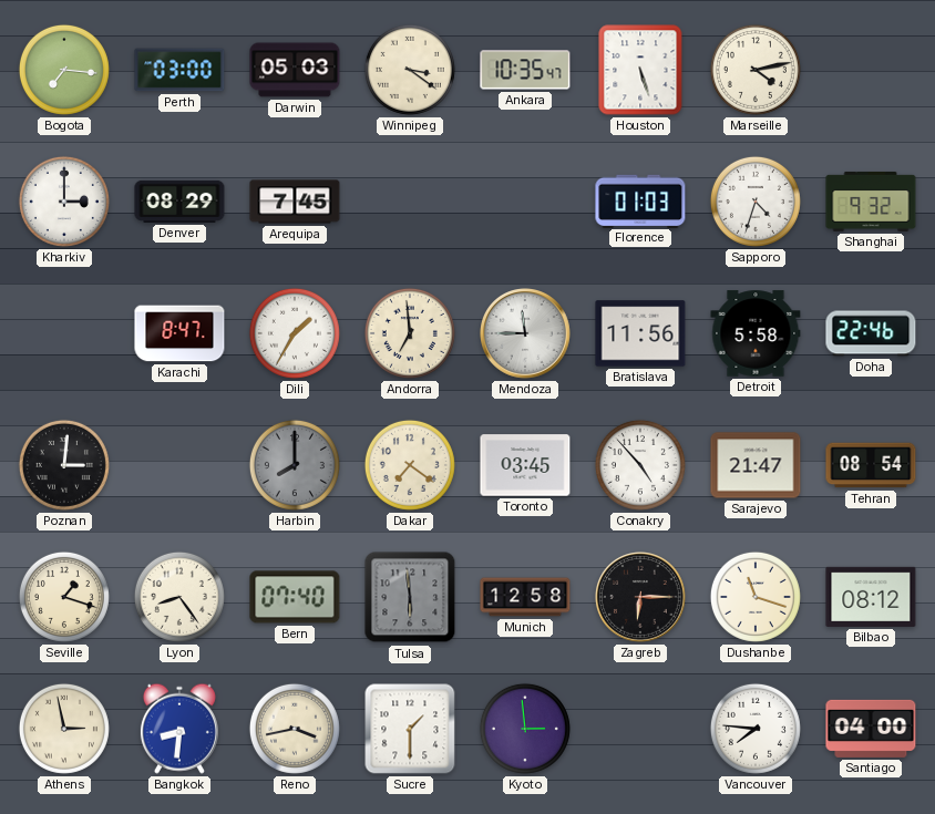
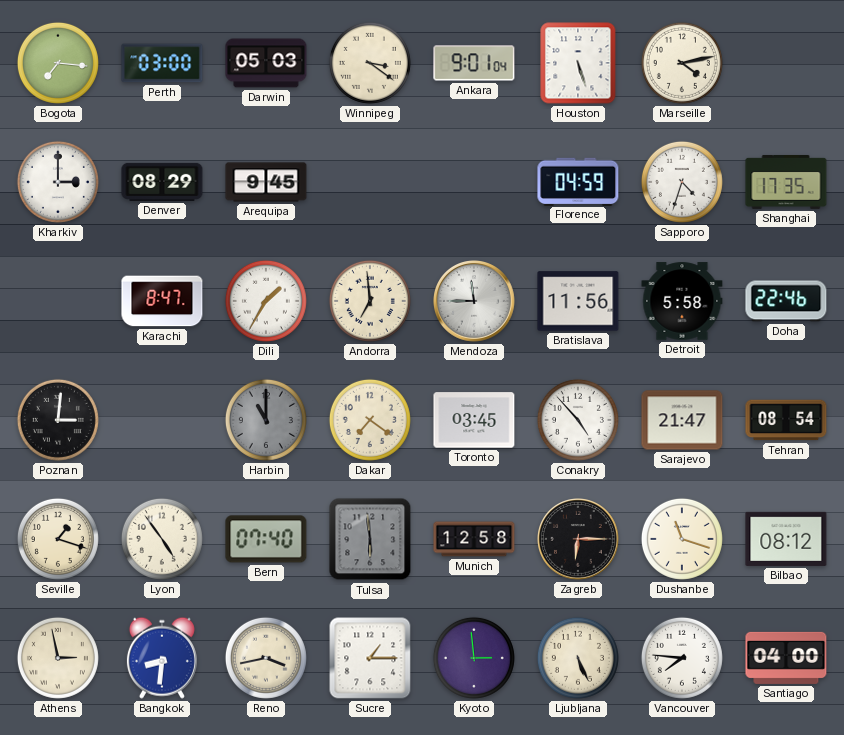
Ankara: 10:35 -> 9:01 (474, 63)
Arequipa: 7:45 -> 9:45 (266, 182)
Florence: 01:03 -> 04:59 (578, 181)
Shanghai: 9:32 -> 17:35 (786, 182)
Harbin: 8:00 -> 11:00 (266, 420)
Lyon: 8:24 -> 4:54 (162, 539)
Sucre: 1:30 -> 1:15 (370, 658)
Ljubljana: none -> 5:26 (578, 658)
